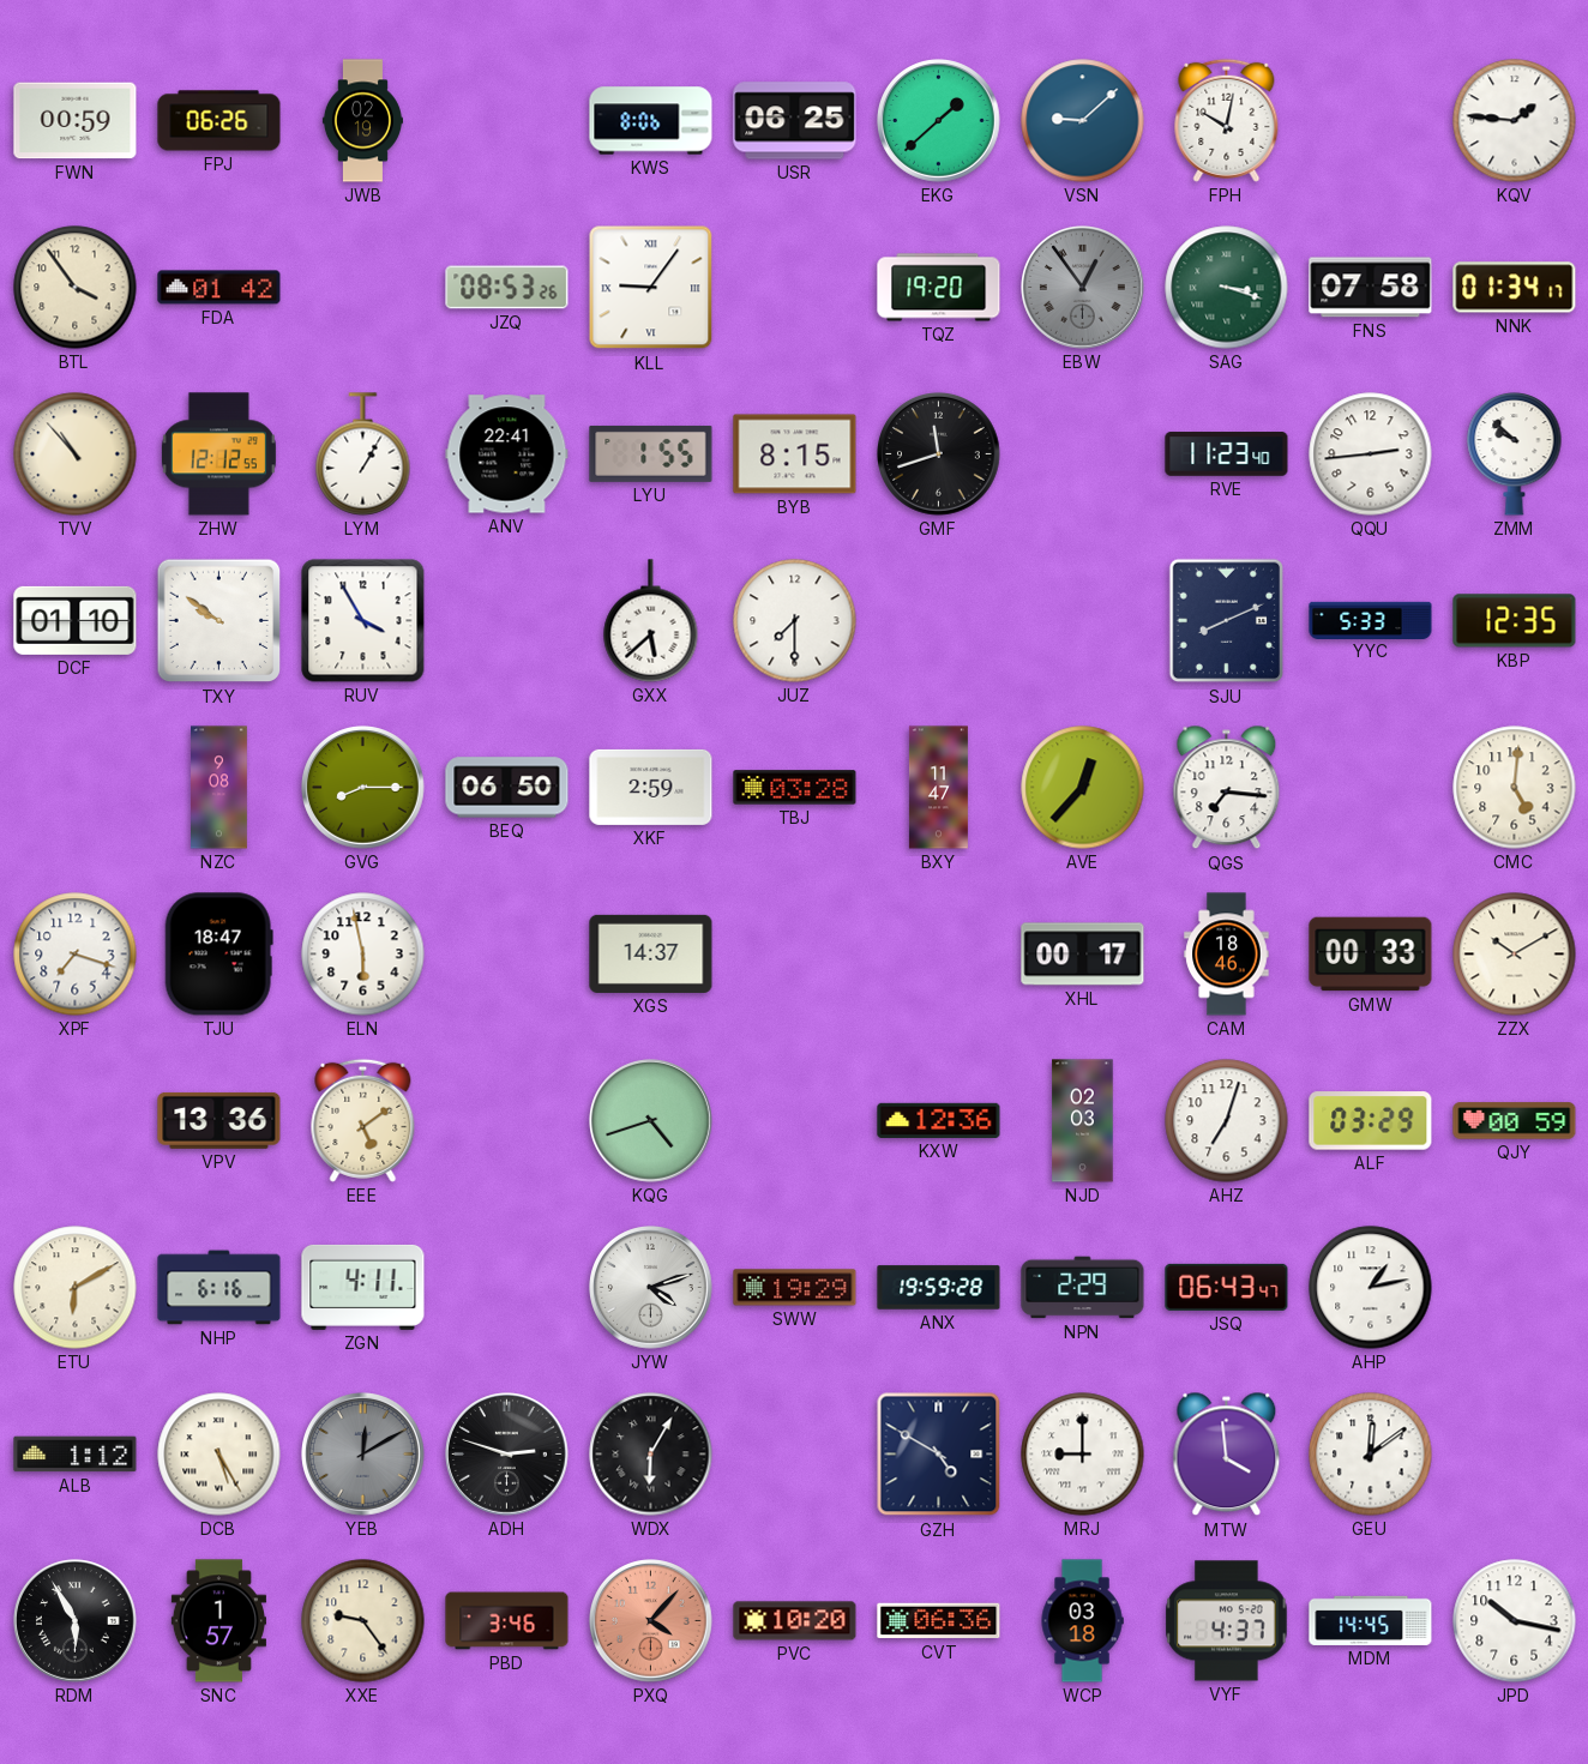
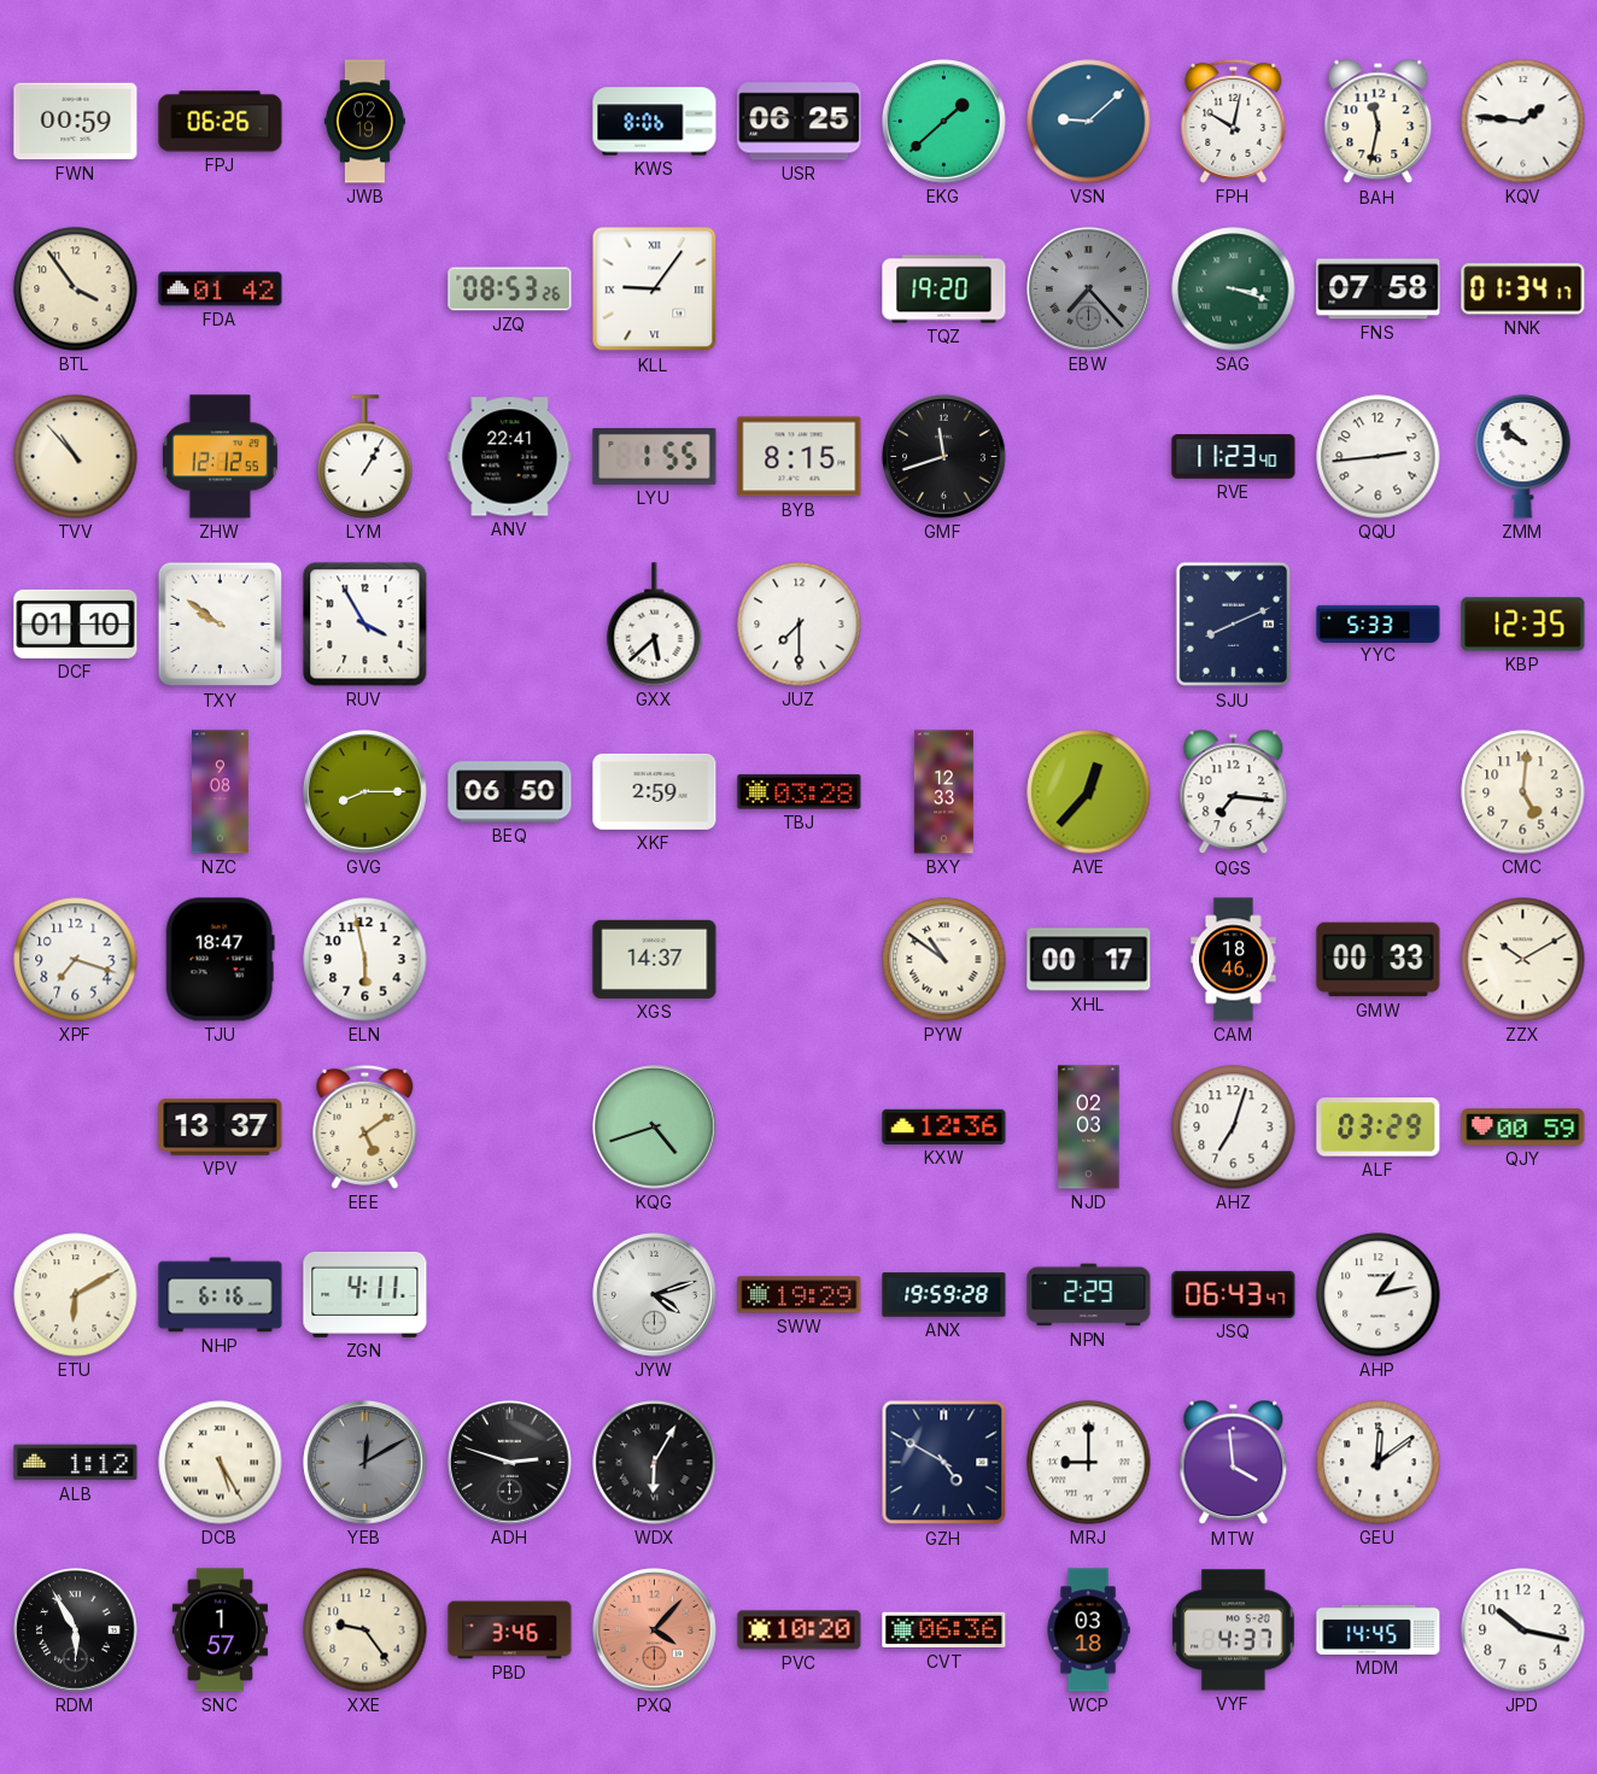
BAH: none -> 11:32 (1379, 122)
EBW: 12:54 -> 7:23 (1089, 289)
BXY: 11:47 -> 12:33 (943, 792)
PYW: none -> 10:51 (944, 960)
VPV: 13:36 -> 13:37 (221, 1126)
